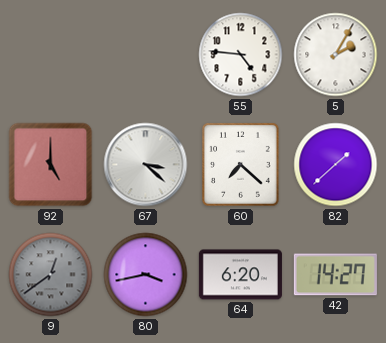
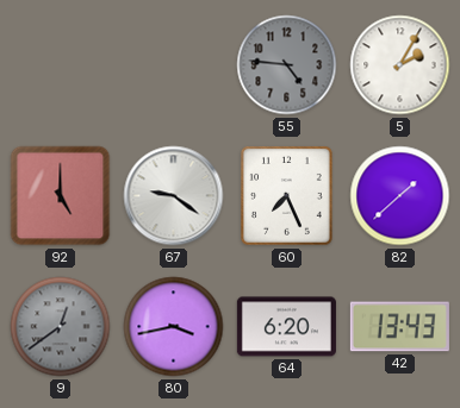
55 dial: white -> grey (287, 65)
67: 3:22 -> 9:21 (174, 196)
60: 7:22 -> 7:26 (287, 196)
42: 14:27 -> 13:43 (399, 327)
